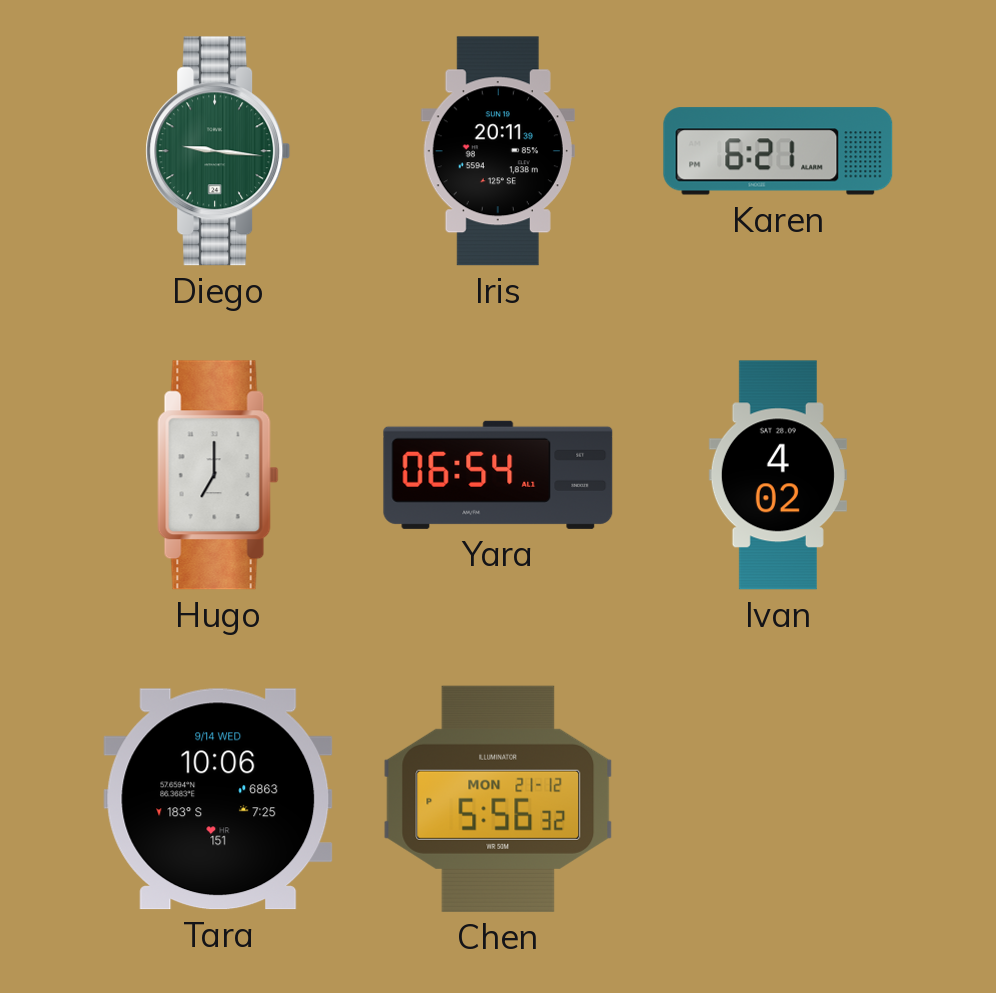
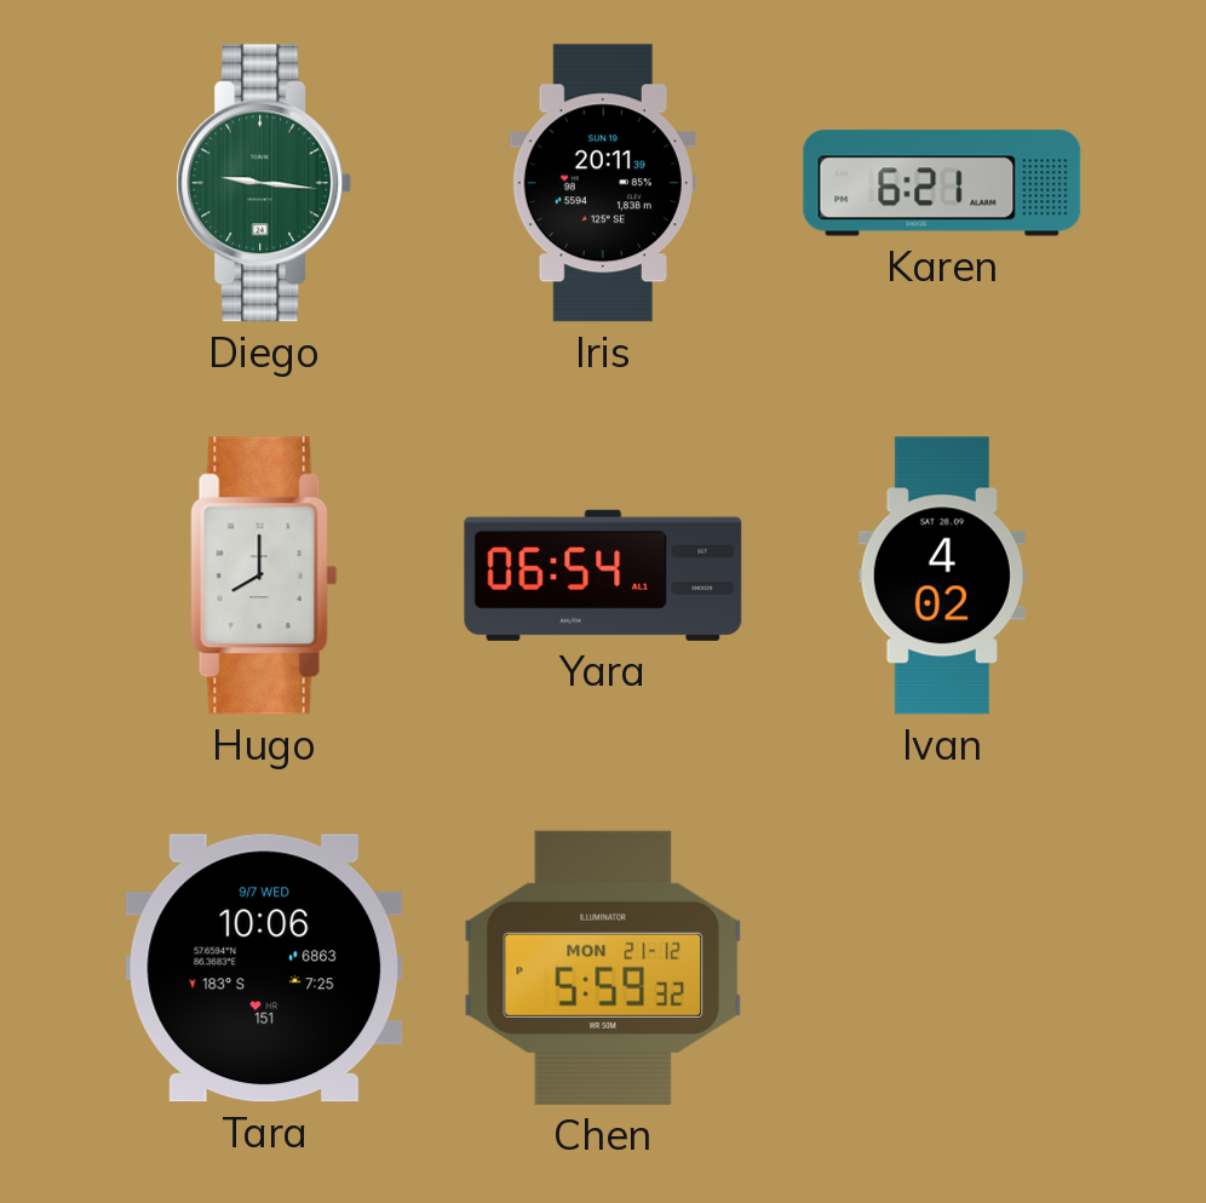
Hugo: 7:00 -> 8:00 (264, 575)
Tara date: 9/14 WED -> 9/7 WED (264, 968)
Chen: 5:56 -> 5:59 (603, 968)
